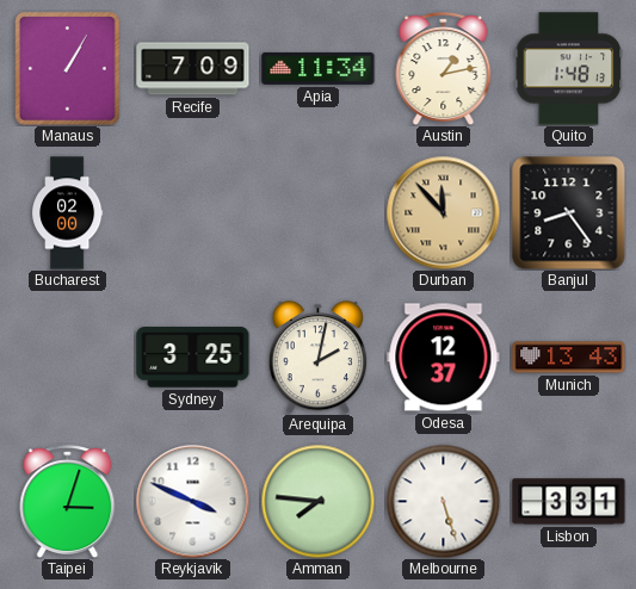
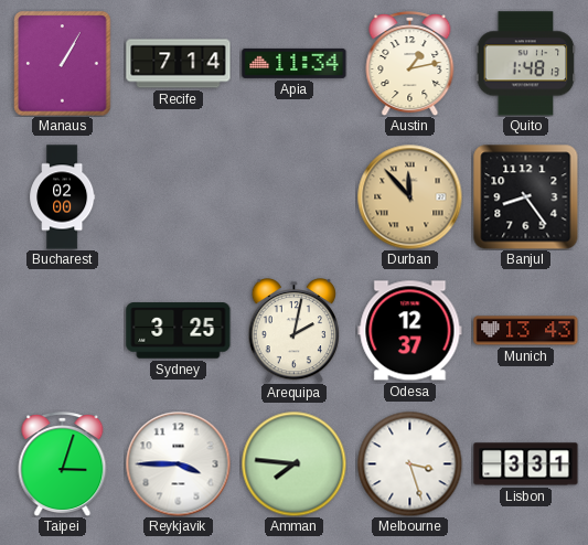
Recife: 7:09 -> 7:14 (179, 64)
Reykjavik: 3:49 -> 3:45 (178, 463)
Melbourne: 5:27 -> 3:27 (409, 463)
